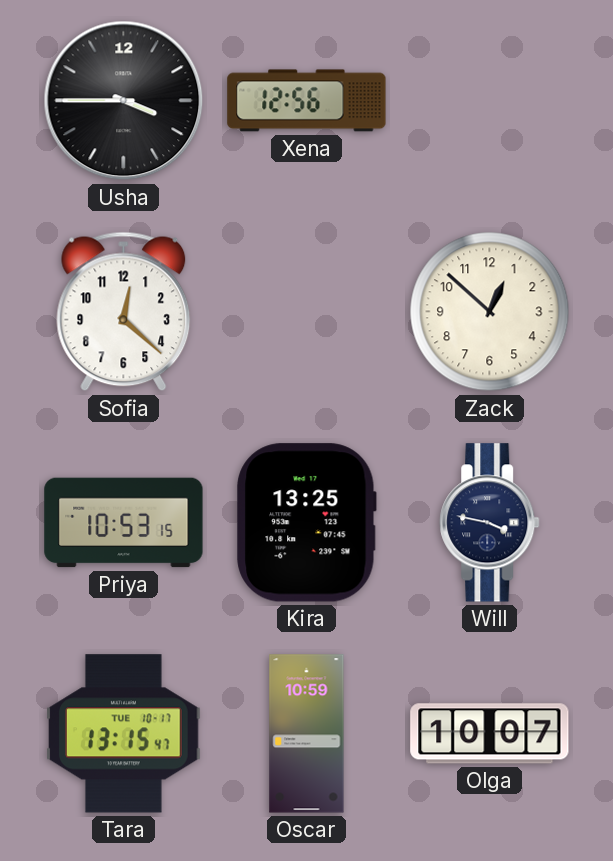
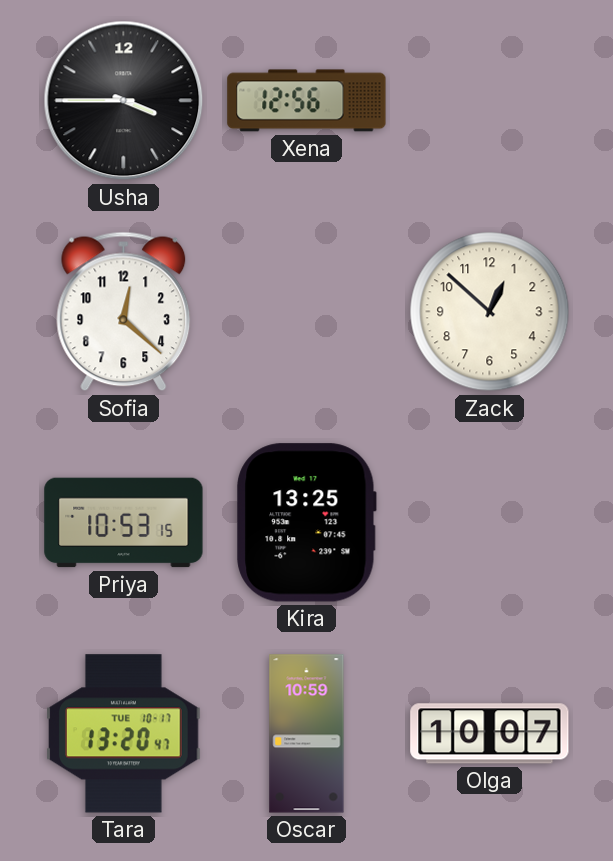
Will: 3:47 -> none (490, 523)
Tara: 13:15 -> 13:20 (124, 734)
